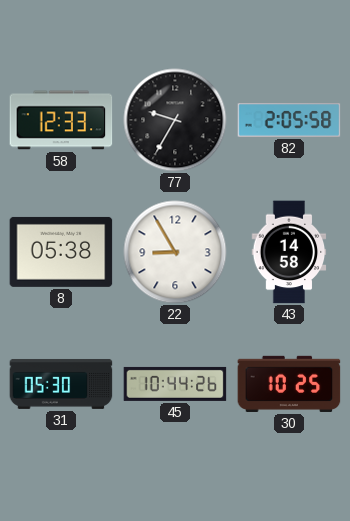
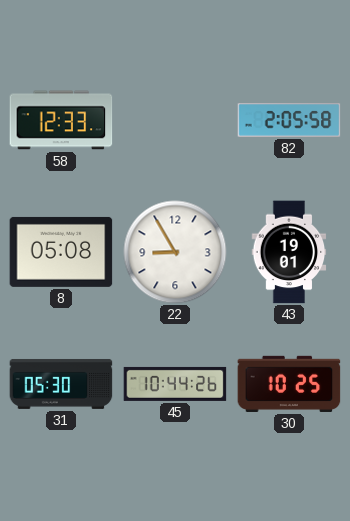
77: 9:35 -> none (175, 120)
8: 05:38 -> 05:08 (61, 252)
43: 14:58 -> 19:01 (289, 252)
